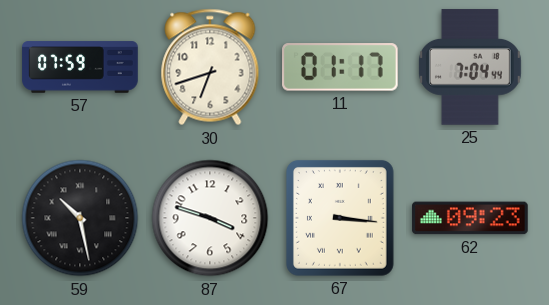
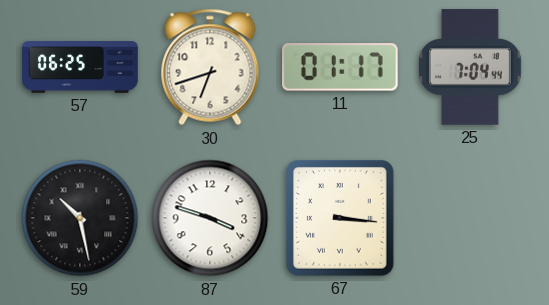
57: 07:59 -> 06:25 (80, 67)
62: 09:23 -> none (470, 218)
